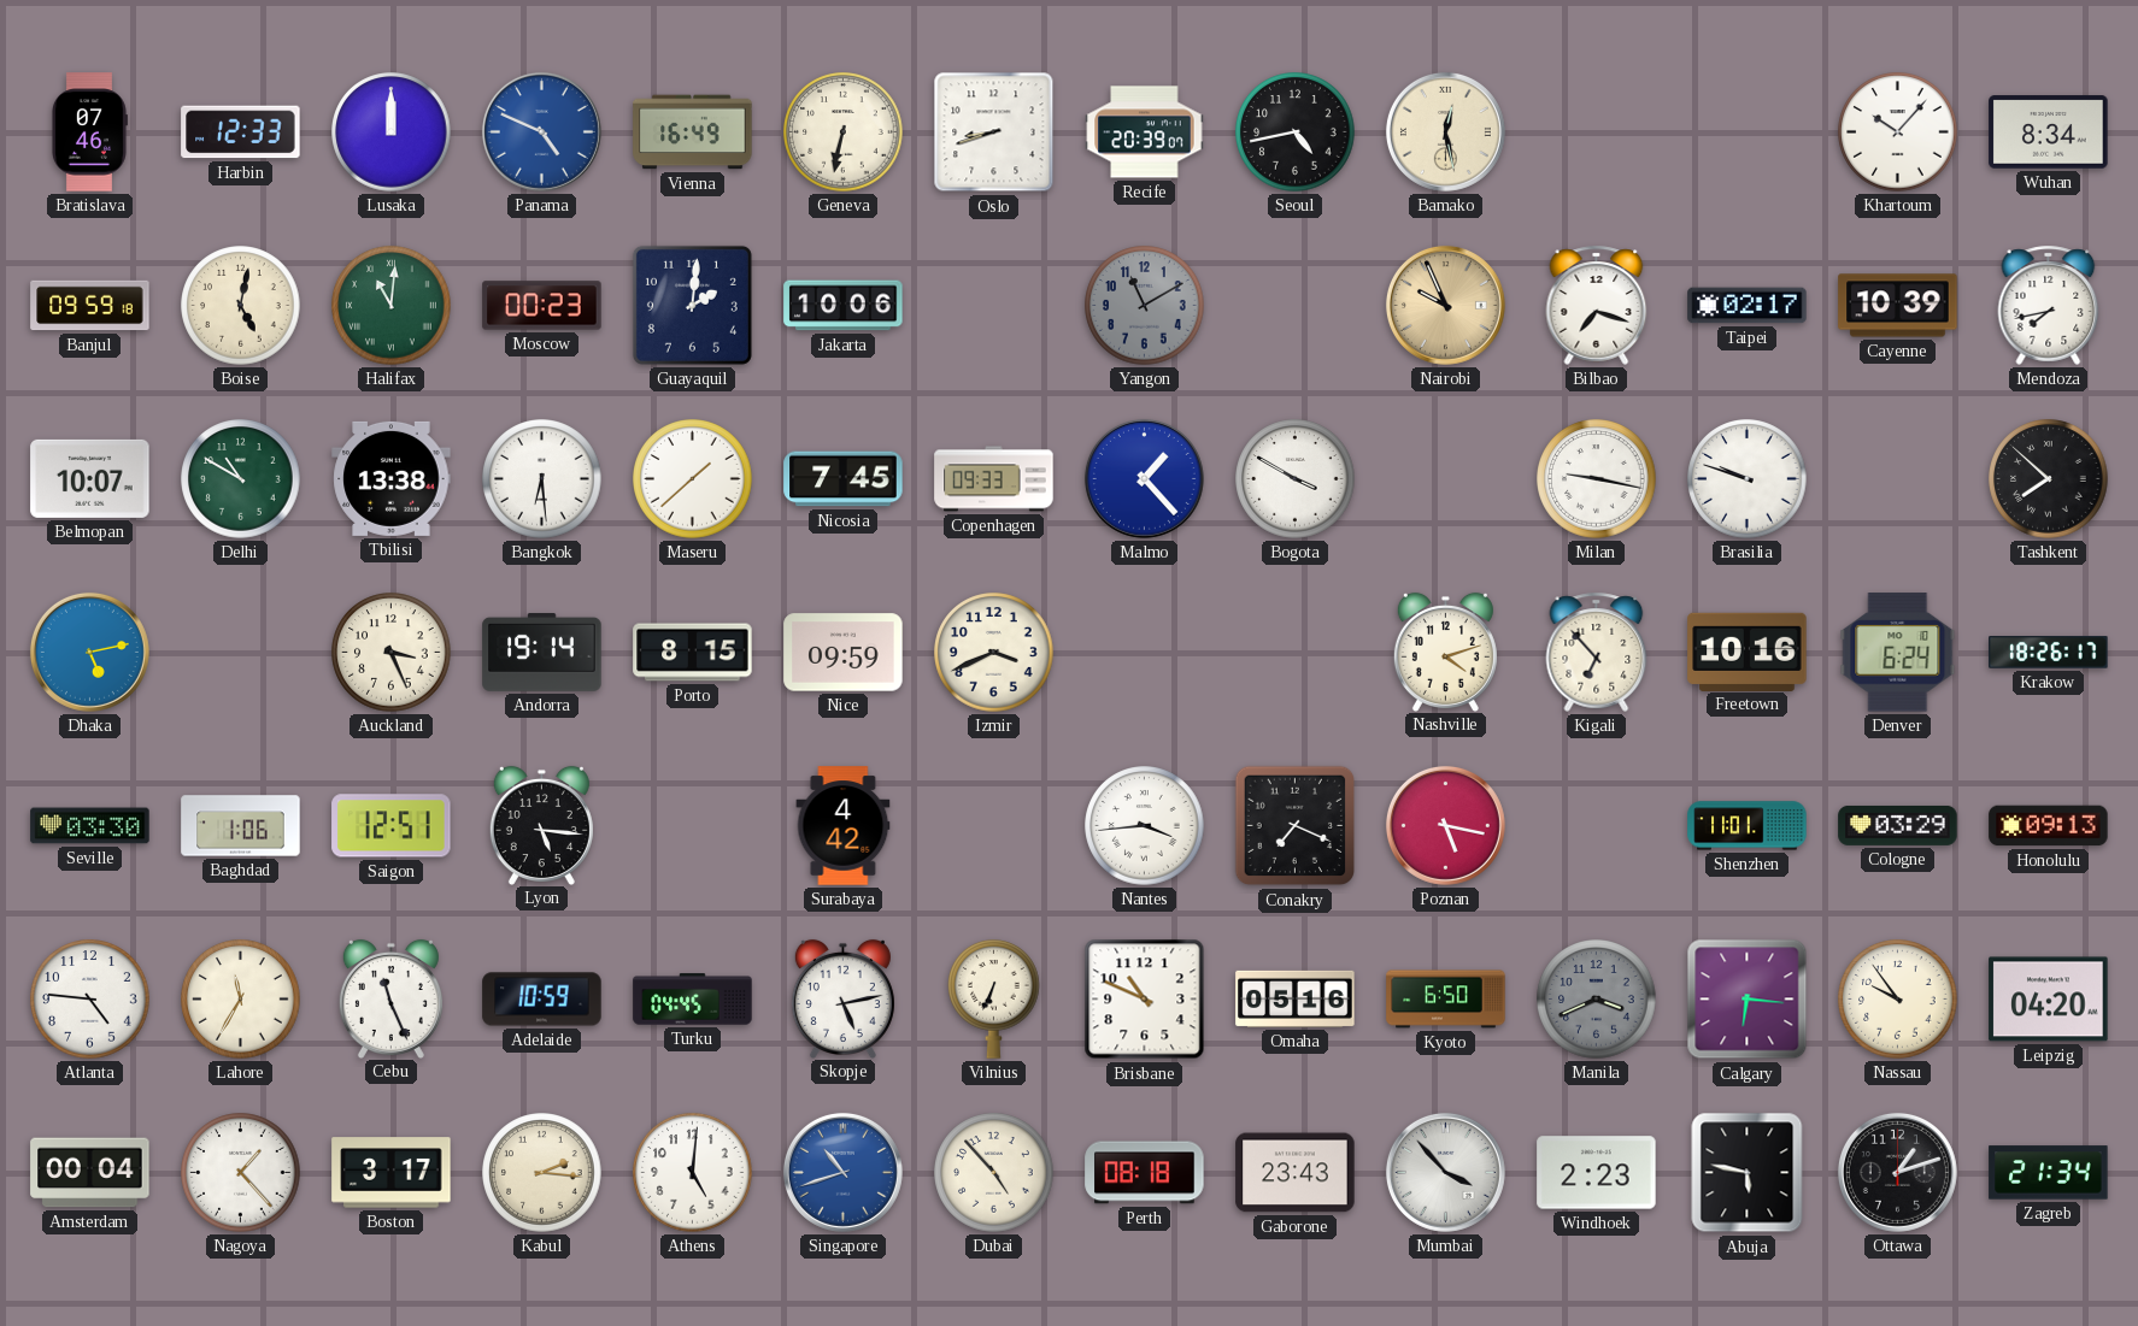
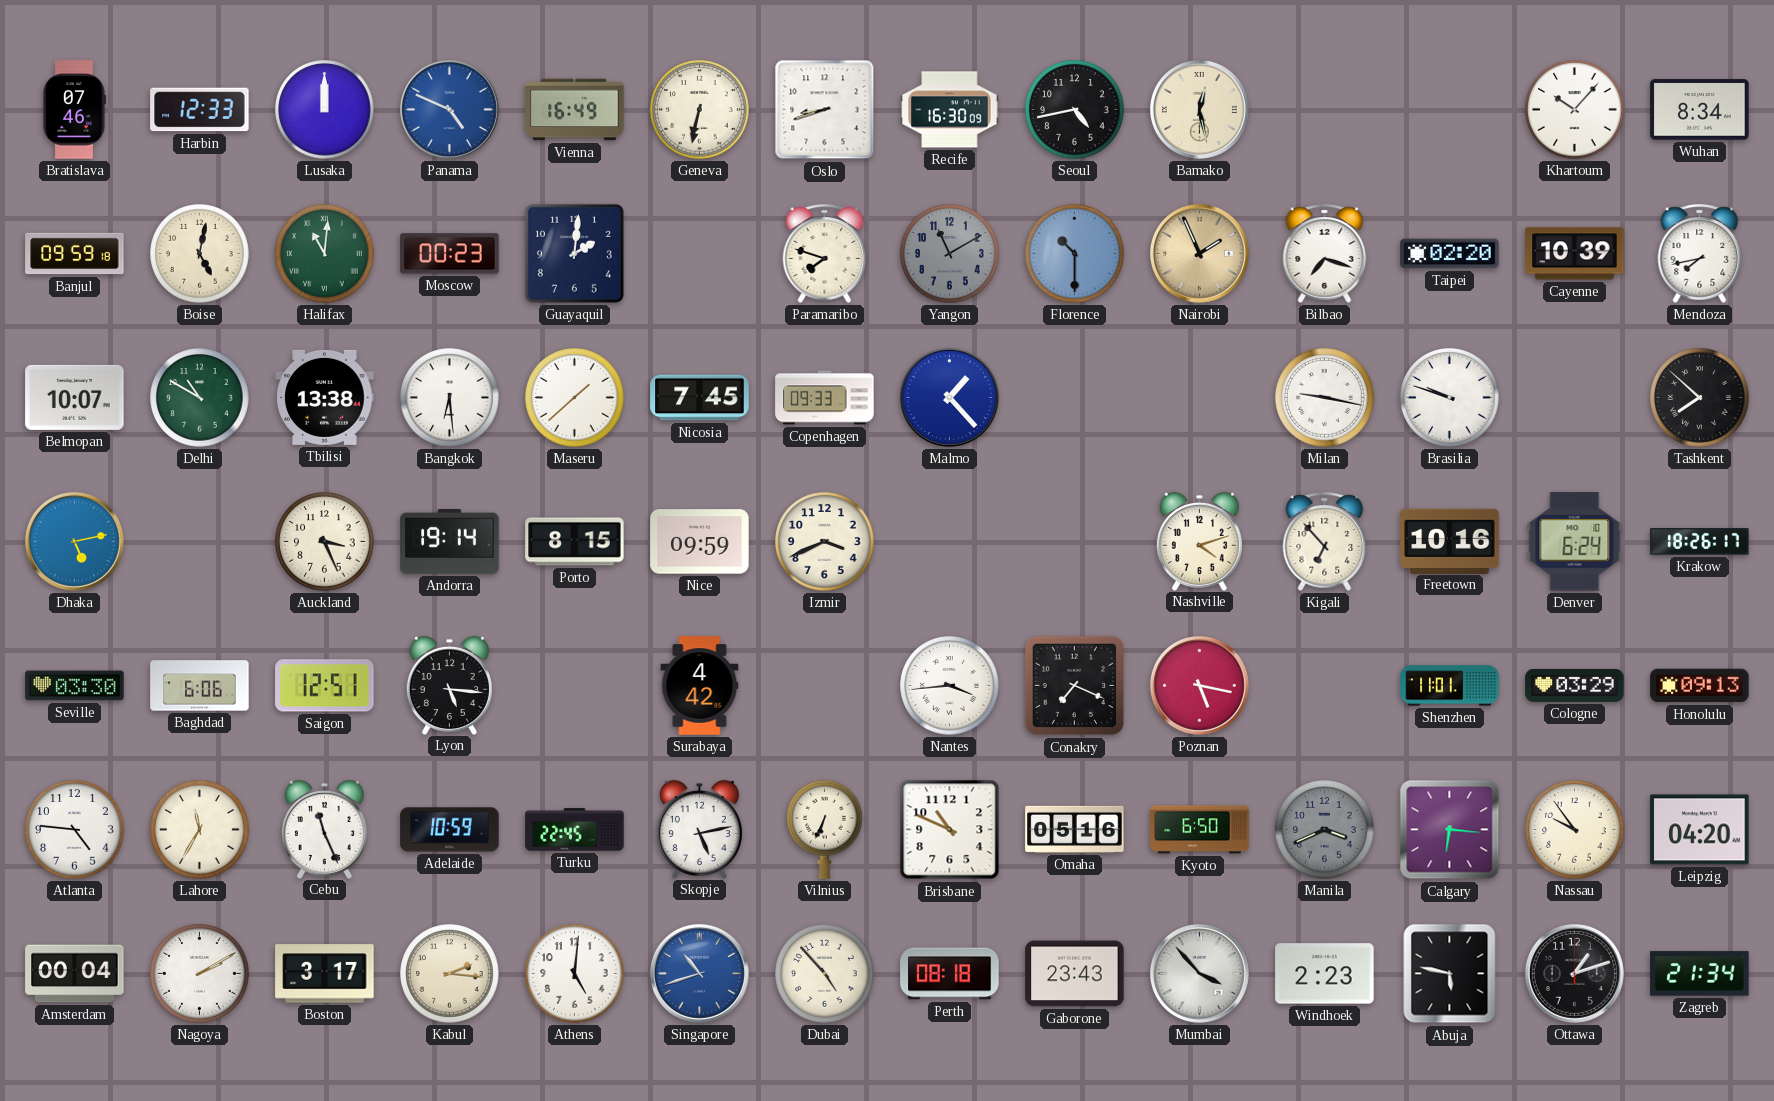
Recife: 20:39 -> 16:30 (950, 110)
Jakarta: 10:06 -> none (844, 306)
Paramaribo: none -> 7:48 (825, 253)
Florence: none -> 10:30 (1075, 254)
Nairobi: 9:56 -> 1:56 (1199, 253)
Taipei: 02:17 -> 02:20 (1450, 254)
Bogota: 3:50 -> none (1296, 479)
Baghdad: 1:06 -> 6:06 (200, 686)
Turku: 04:45 -> 22:45 (575, 830)
Nagoya: 1:23 -> 2:10 (200, 974)
